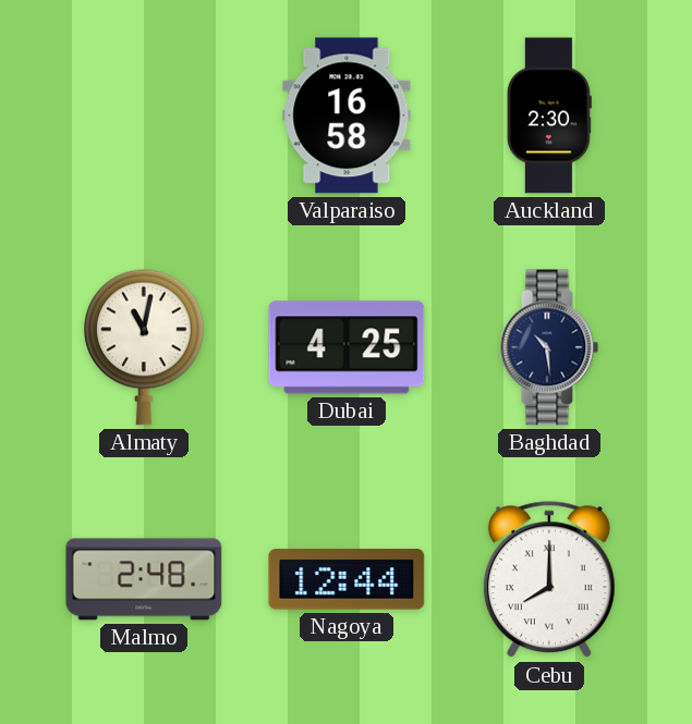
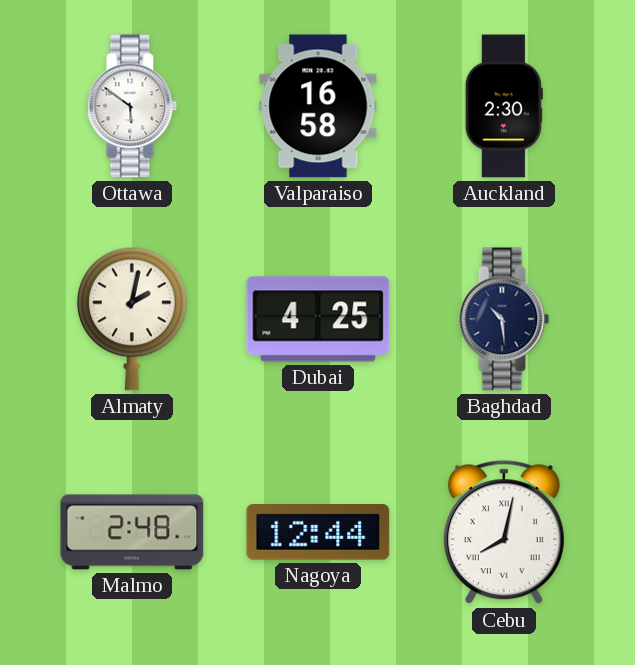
Ottawa: none -> 5:51 (132, 106)
Almaty: 11:02 -> 2:02 (133, 319)
Cebu: 8:00 -> 8:02 (504, 533)
